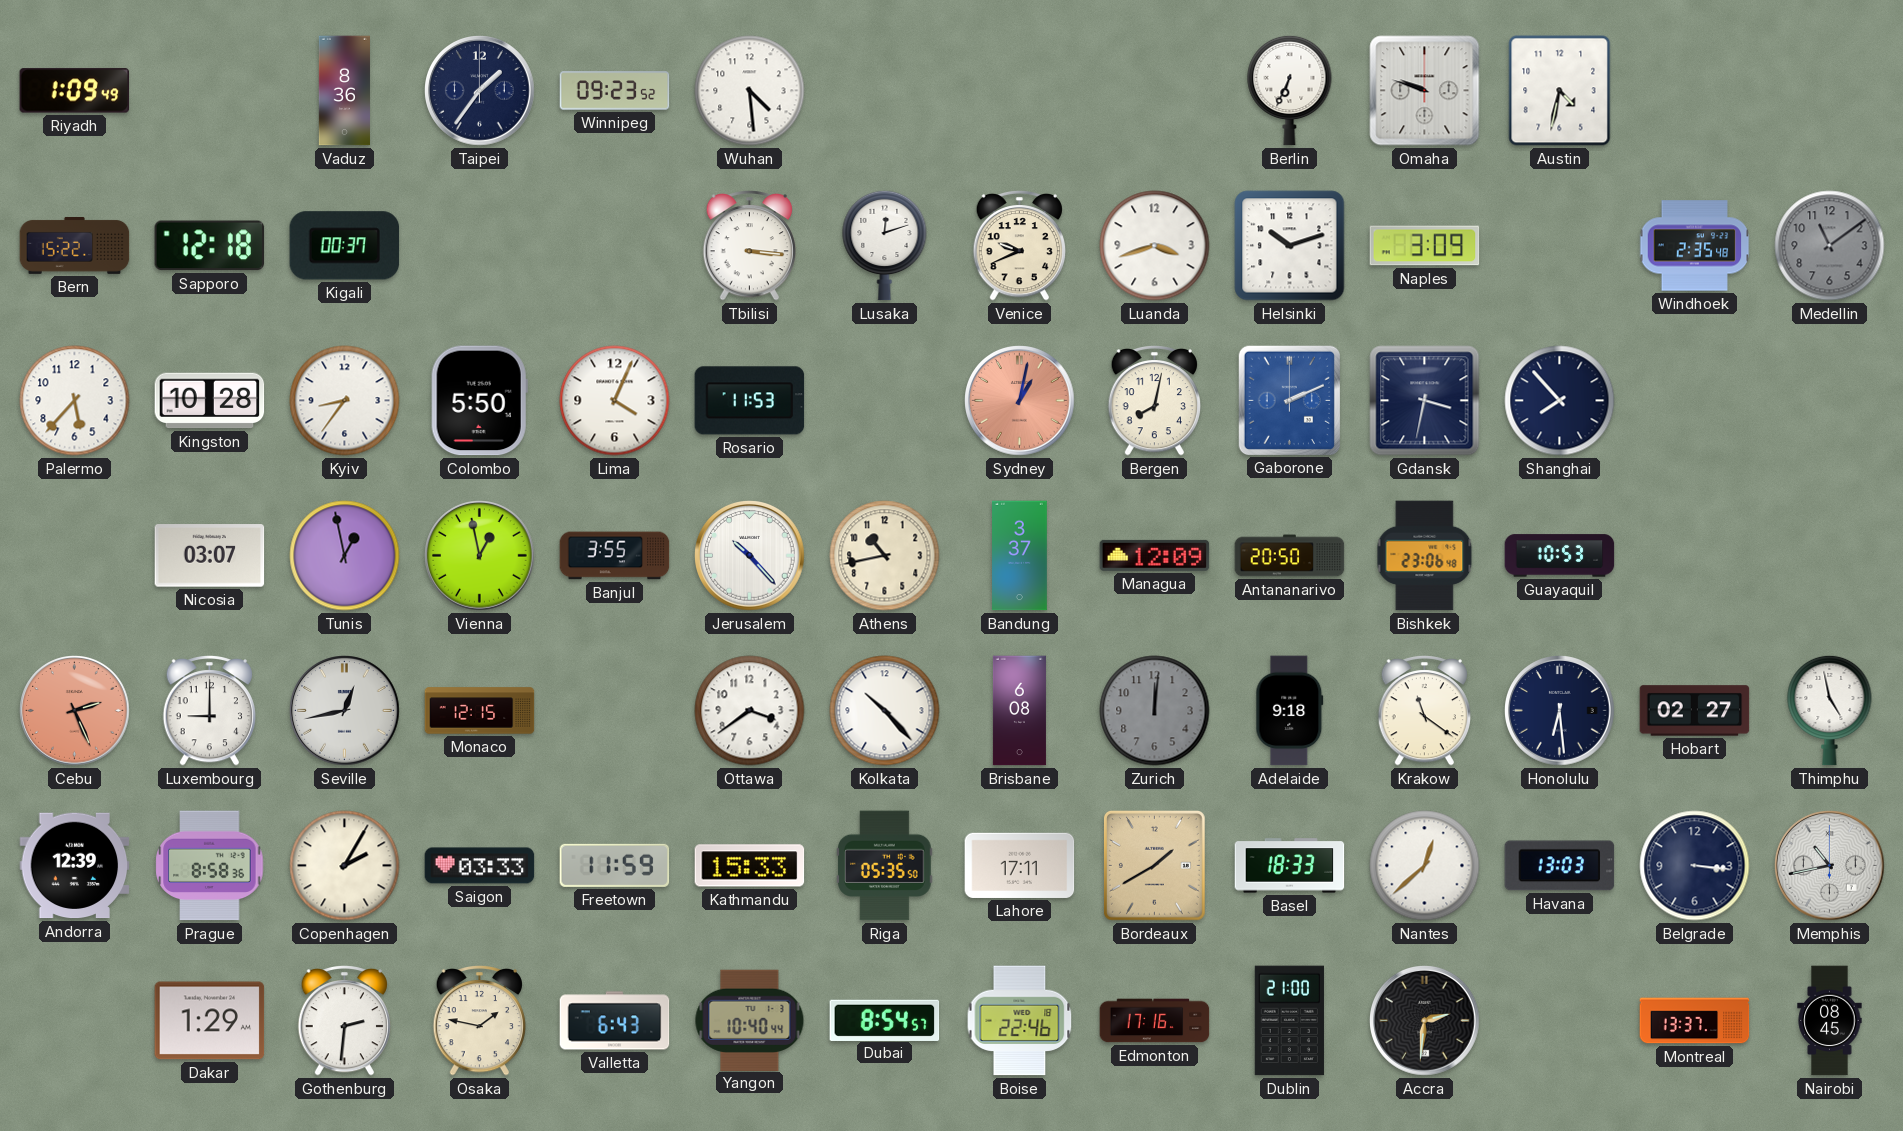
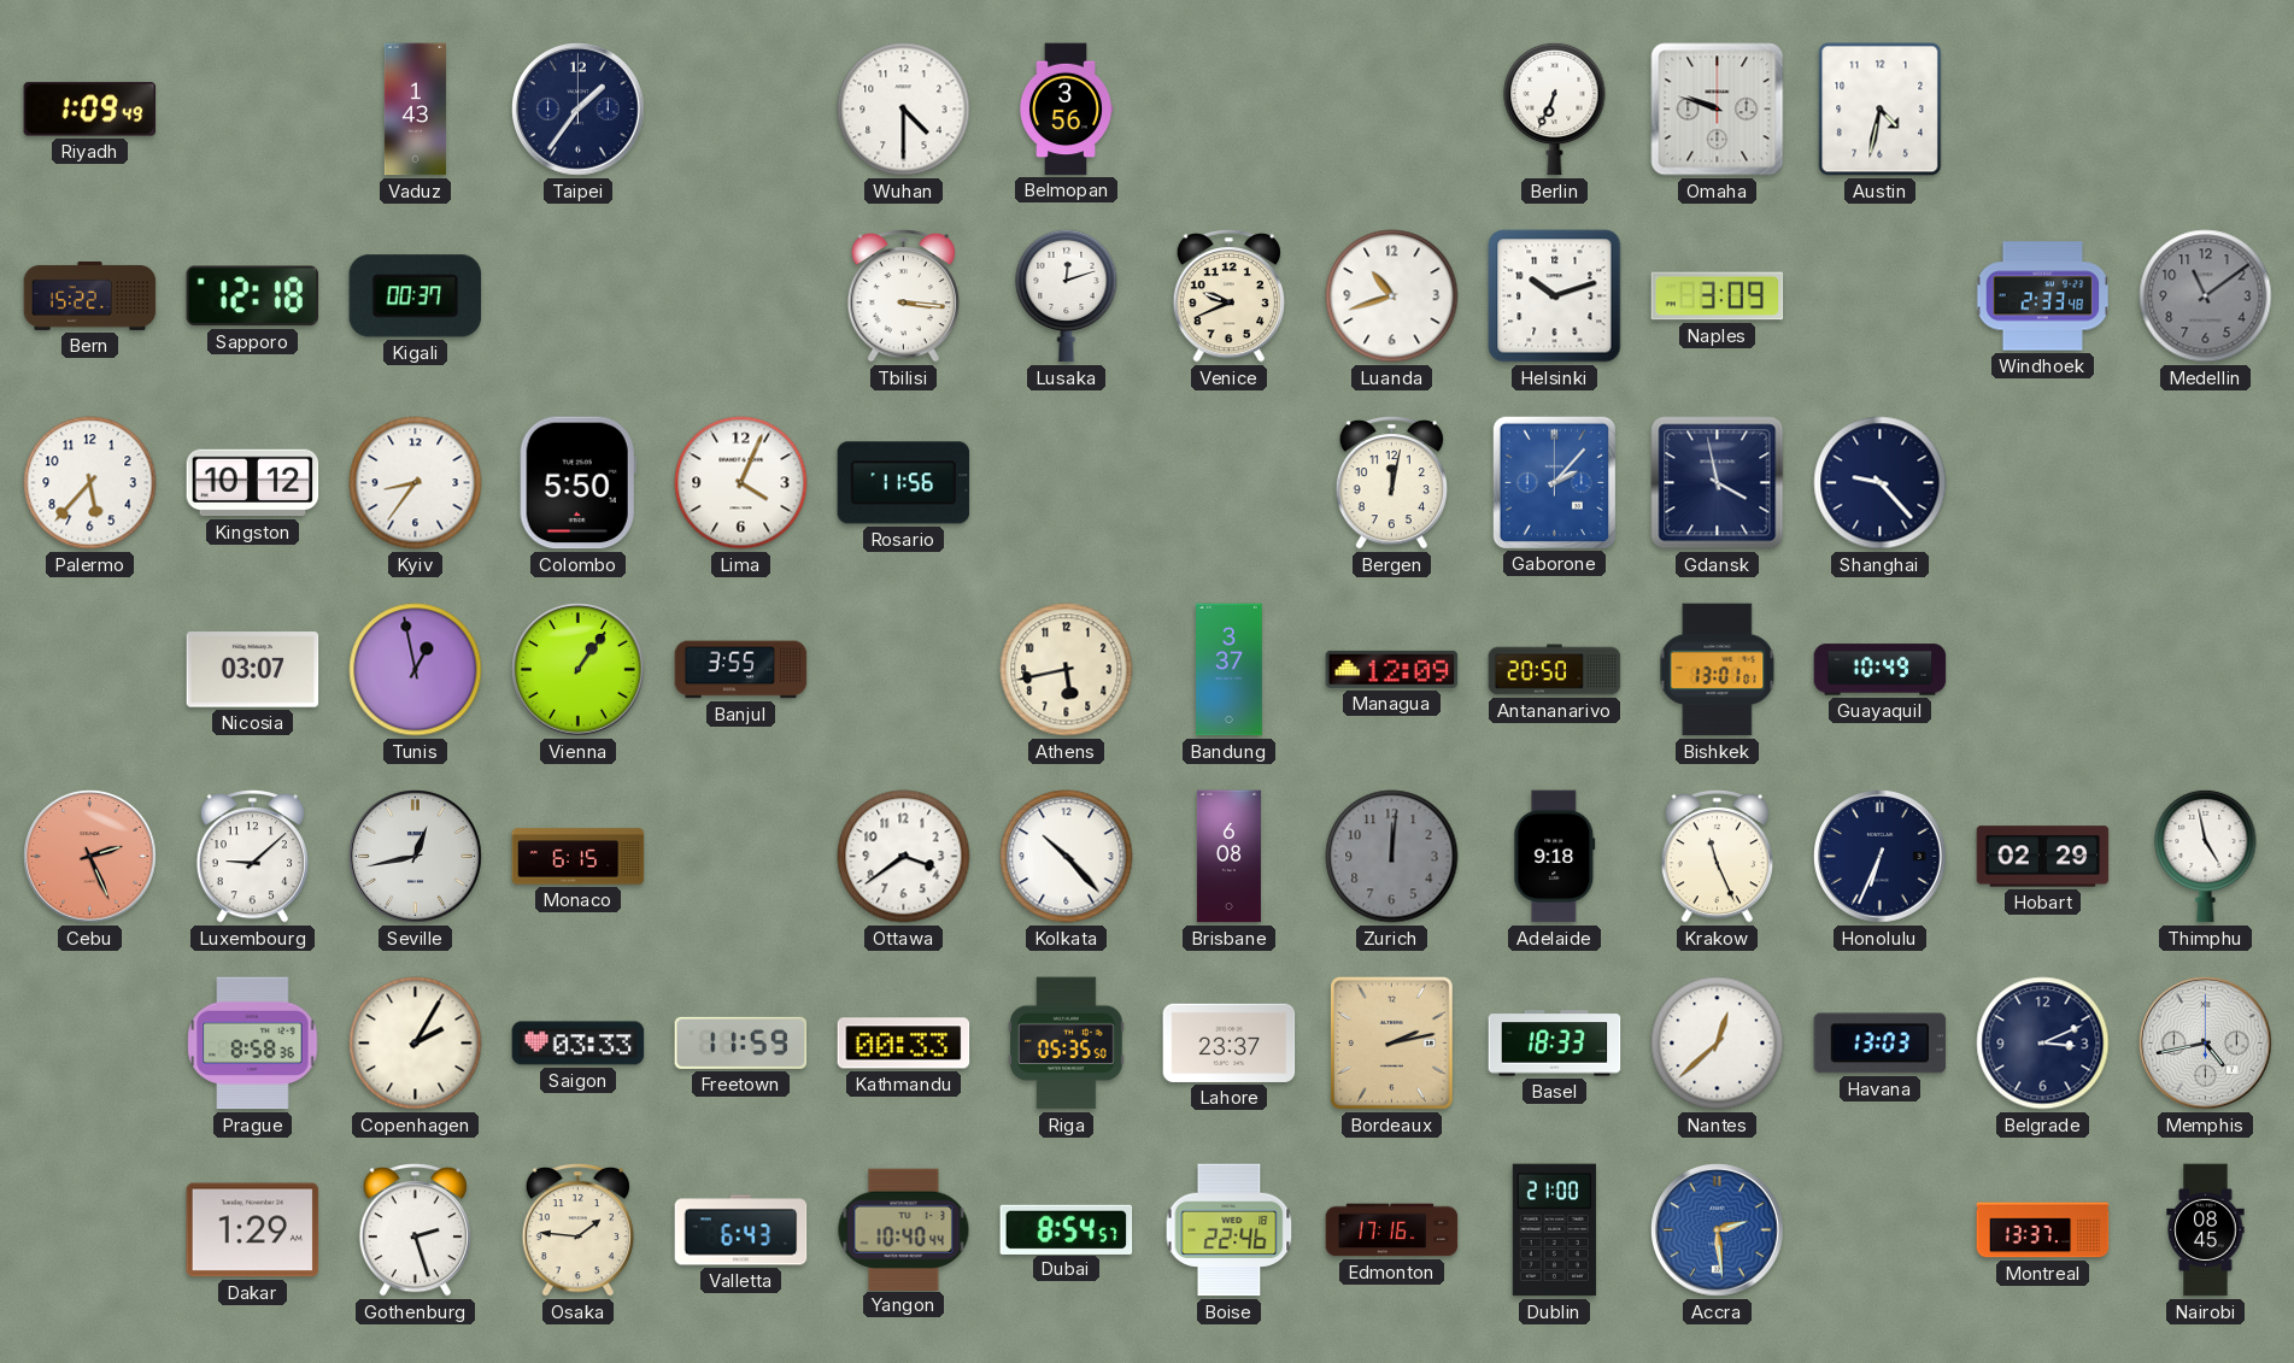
Vaduz: 8:36 -> 1:43 (415, 110)
Winnipeg: 09:23 -> none (615, 91)
Wuhan: 4:29 -> 4:30 (904, 110)
Belmopan: none -> 3:56 (1067, 110)
Luanda: 3:42 -> 10:42 (1392, 296)
Windhoek: 2:35 -> 2:33 (2043, 296)
Kingston: 10:28 -> 10:12 (253, 483)
Rosario: 11:53 -> 11:56 (904, 483)
Sydney: 1:02 -> none (1020, 401)
Bergen: 8:02 -> 12:02 (1391, 483)
Gaborone: 2:11 -> 2:07 (1554, 482)
Gdansk: 3:32 -> 3:58 (1718, 483)
Shanghai: 7:53 -> 9:23 (1881, 483)
Vienna: 12:58 -> 1:06 (579, 670)
Jerusalem: 10:23 -> none (750, 556)
Athens: 10:43 -> 5:43 (1067, 670)
Bishkek: 23:06 -> 13:01 (1718, 670)
Guayaquil: 10:53 -> 10:49 (1881, 670)
Luxembourg: 9:00 -> 9:08 (252, 857)
Monaco: 12:15 -> 6:15 (579, 857)
Krakow: 11:21 -> 11:26 (1717, 857)
Honolulu: 6:29 -> 6:34 (1881, 857)
Hobart: 02:27 -> 02:29 (2043, 857)
Andorra: 12:39 -> none (75, 866)
Kathmandu: 15:33 -> 00:33 (904, 1044)
Lahore: 17:11 -> 23:37 (1230, 1042)
Bordeaux: 1:40 -> 2:13 (1391, 1044)
Belgrade: 3:16 -> 3:11 (2043, 1044)
Memphis: 10:43 -> 4:43 (2206, 1044)
Gothenburg: 2:31 -> 2:27 (415, 1230)
Osaka: 1:47 -> 1:46 (577, 1230)
Accra: 2:31 -> 2:29 (1718, 1230)
Accra dial: black -> blue (1718, 1230)
